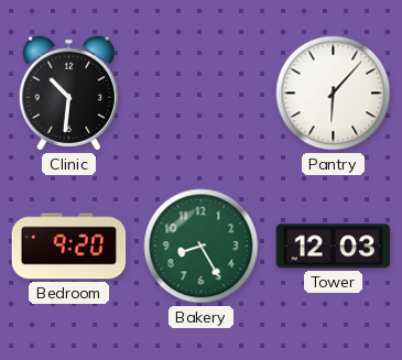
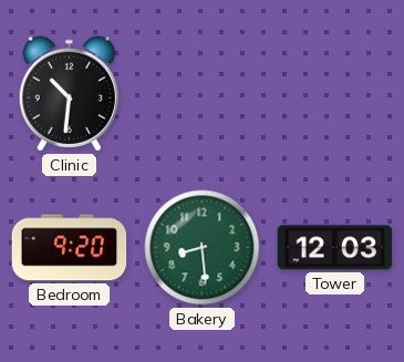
Pantry: 6:07 -> none (334, 94)
Bakery: 8:25 -> 8:29 (203, 248)
